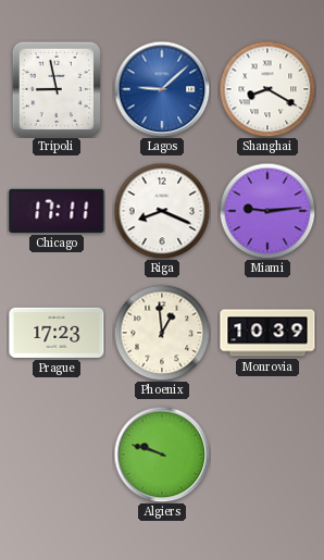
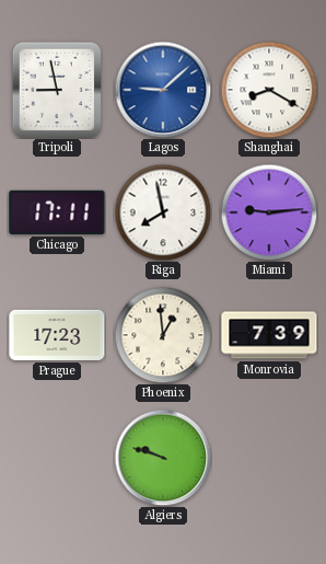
Riga: 8:19 -> 7:58 (163, 212)
Monrovia: 10:39 -> 7:39 (269, 335)
